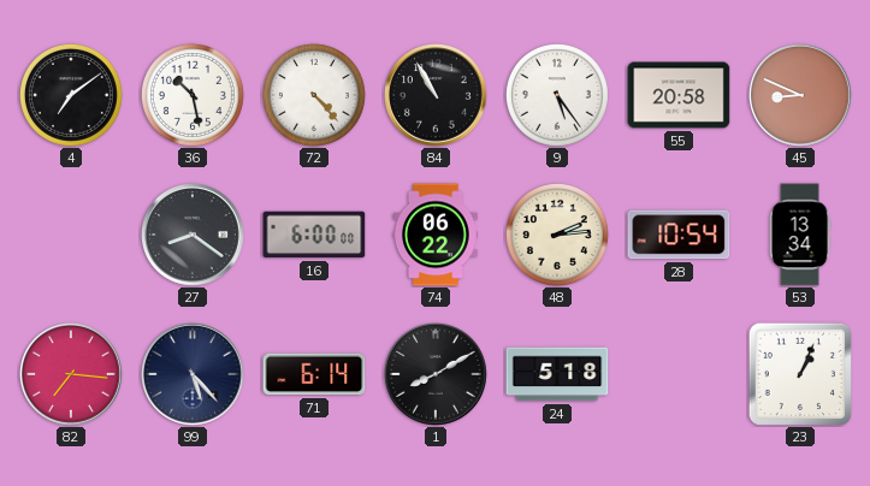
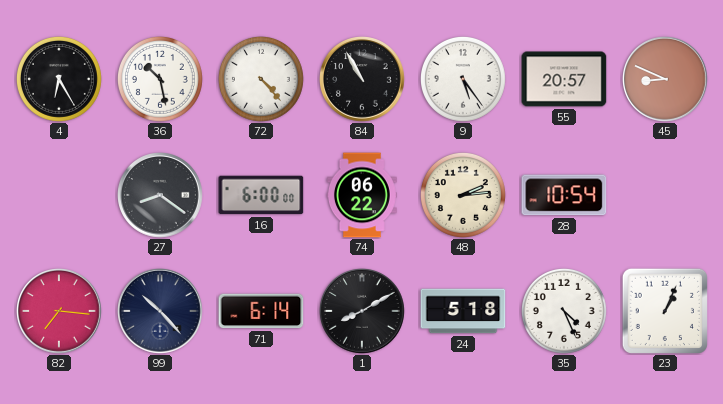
4: 7:09 -> 6:25 (59, 79)
55: 20:58 -> 20:57 (564, 79)
53: 13:34 -> none (800, 235)
99: 5:23 -> 10:23 (161, 312)
35: none -> 4:26 (564, 311)
